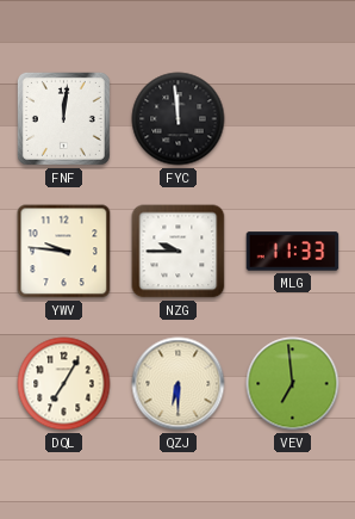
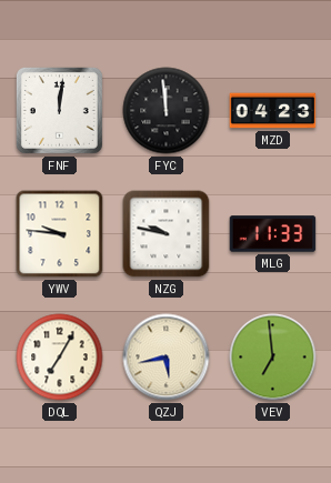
MZD: none -> 04:23 (273, 111)
NZG: 9:45 -> 9:47 (167, 234)
QZJ: 6:30 -> 5:43 (167, 358)
